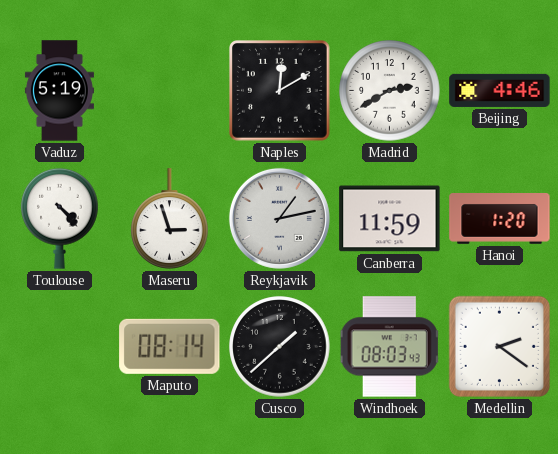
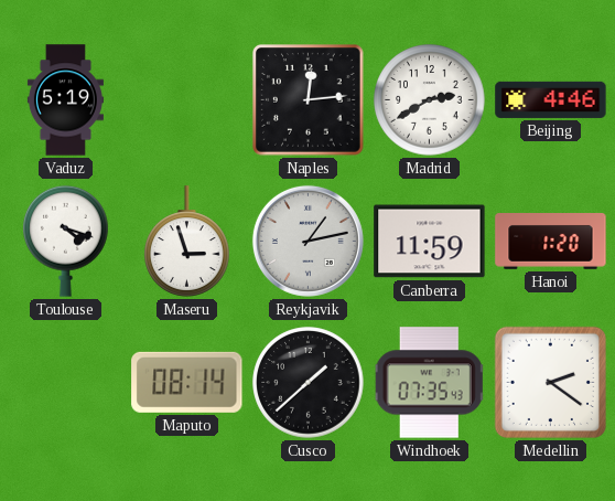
Naples: 12:10 -> 12:14 (309, 100)
Toulouse: 4:23 -> 4:18 (66, 241)
Windhoek: 08:03 -> 07:35 (429, 383)
